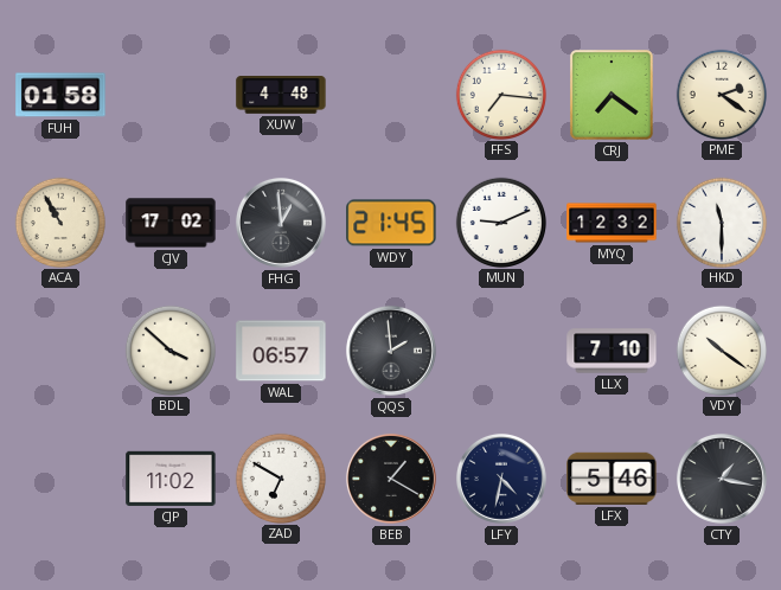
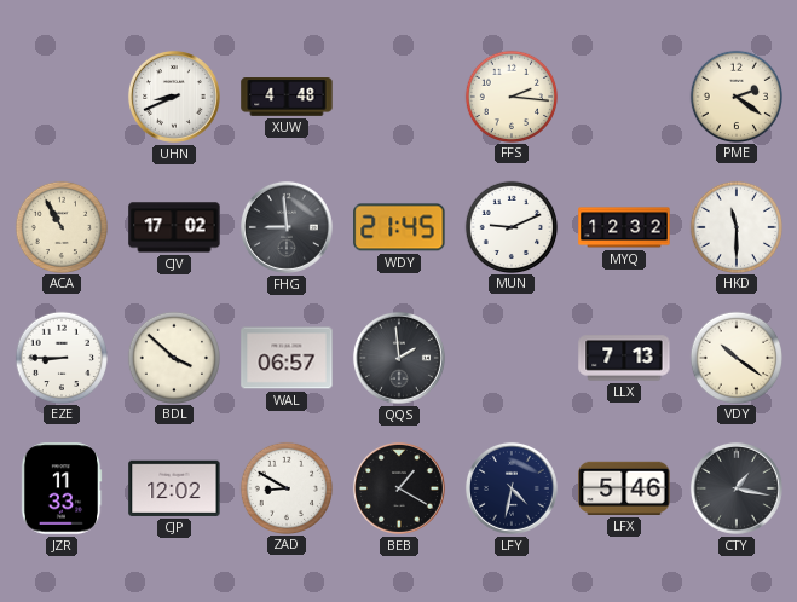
FUH: 01:58 -> none (60, 95)
UHN: none -> 8:41 (174, 97)
FFS: 7:16 -> 2:16 (510, 95)
CRJ: 7:21 -> none (612, 95)
FHG: 12:59 -> 8:59 (287, 227)
EZE: none -> 8:45 (60, 357)
LLX: 7:10 -> 7:13 (624, 358)
JZR: none -> 11:33 (62, 488)
CJP: 11:02 -> 12:02 (174, 488)
ZAD: 6:50 -> 8:50 (285, 487)
